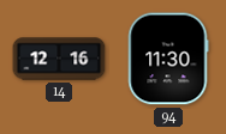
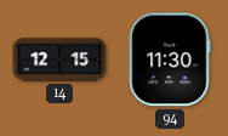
14: 12:16 -> 12:15 (59, 59)
